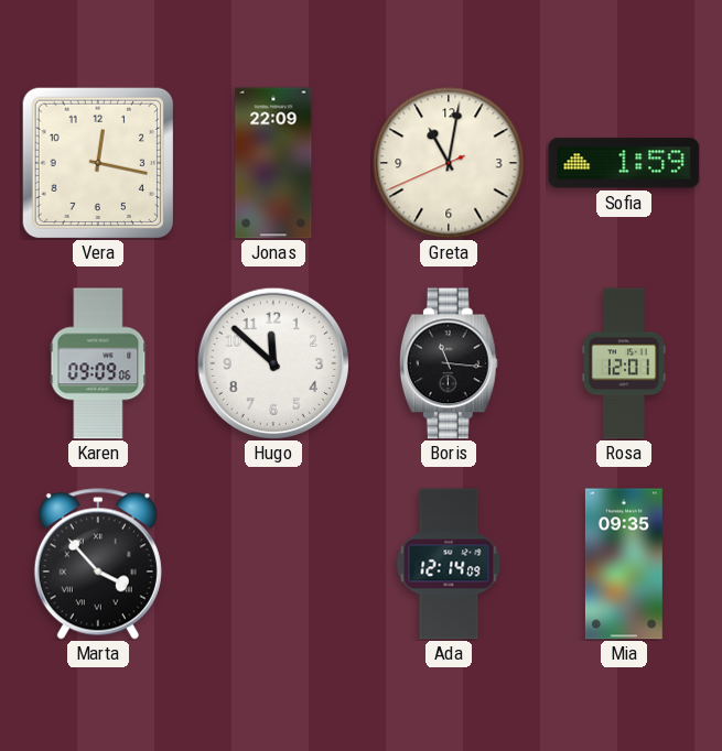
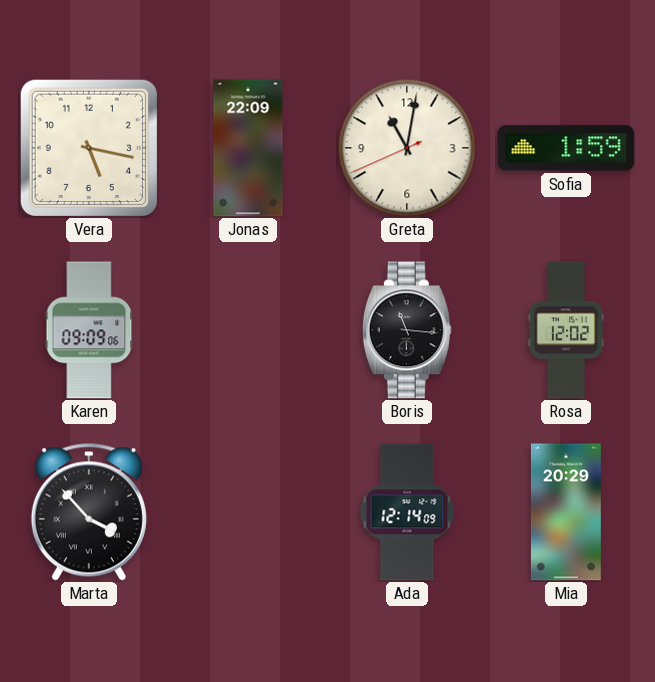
Vera: 12:17 -> 5:17 (88, 147)
Hugo: 11:52 -> none (272, 362)
Rosa: 12:01 -> 12:02 (565, 330)
Mia: 09:35 -> 20:29 (566, 512)
